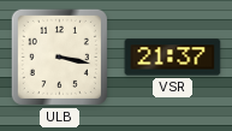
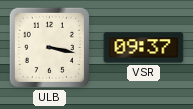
VSR: 21:37 -> 09:37 (144, 48)
